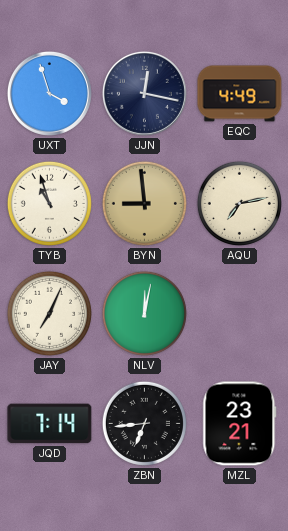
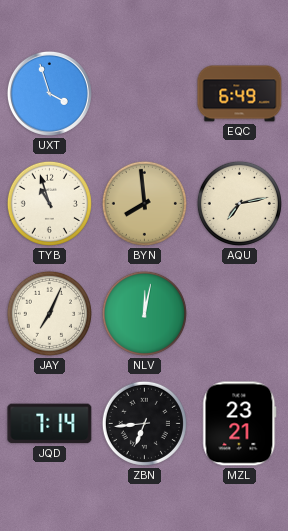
JJN: 12:17 -> none (144, 93)
EQC: 4:49 -> 6:49 (240, 94)
BYN: 8:59 -> 7:59 (144, 203)
